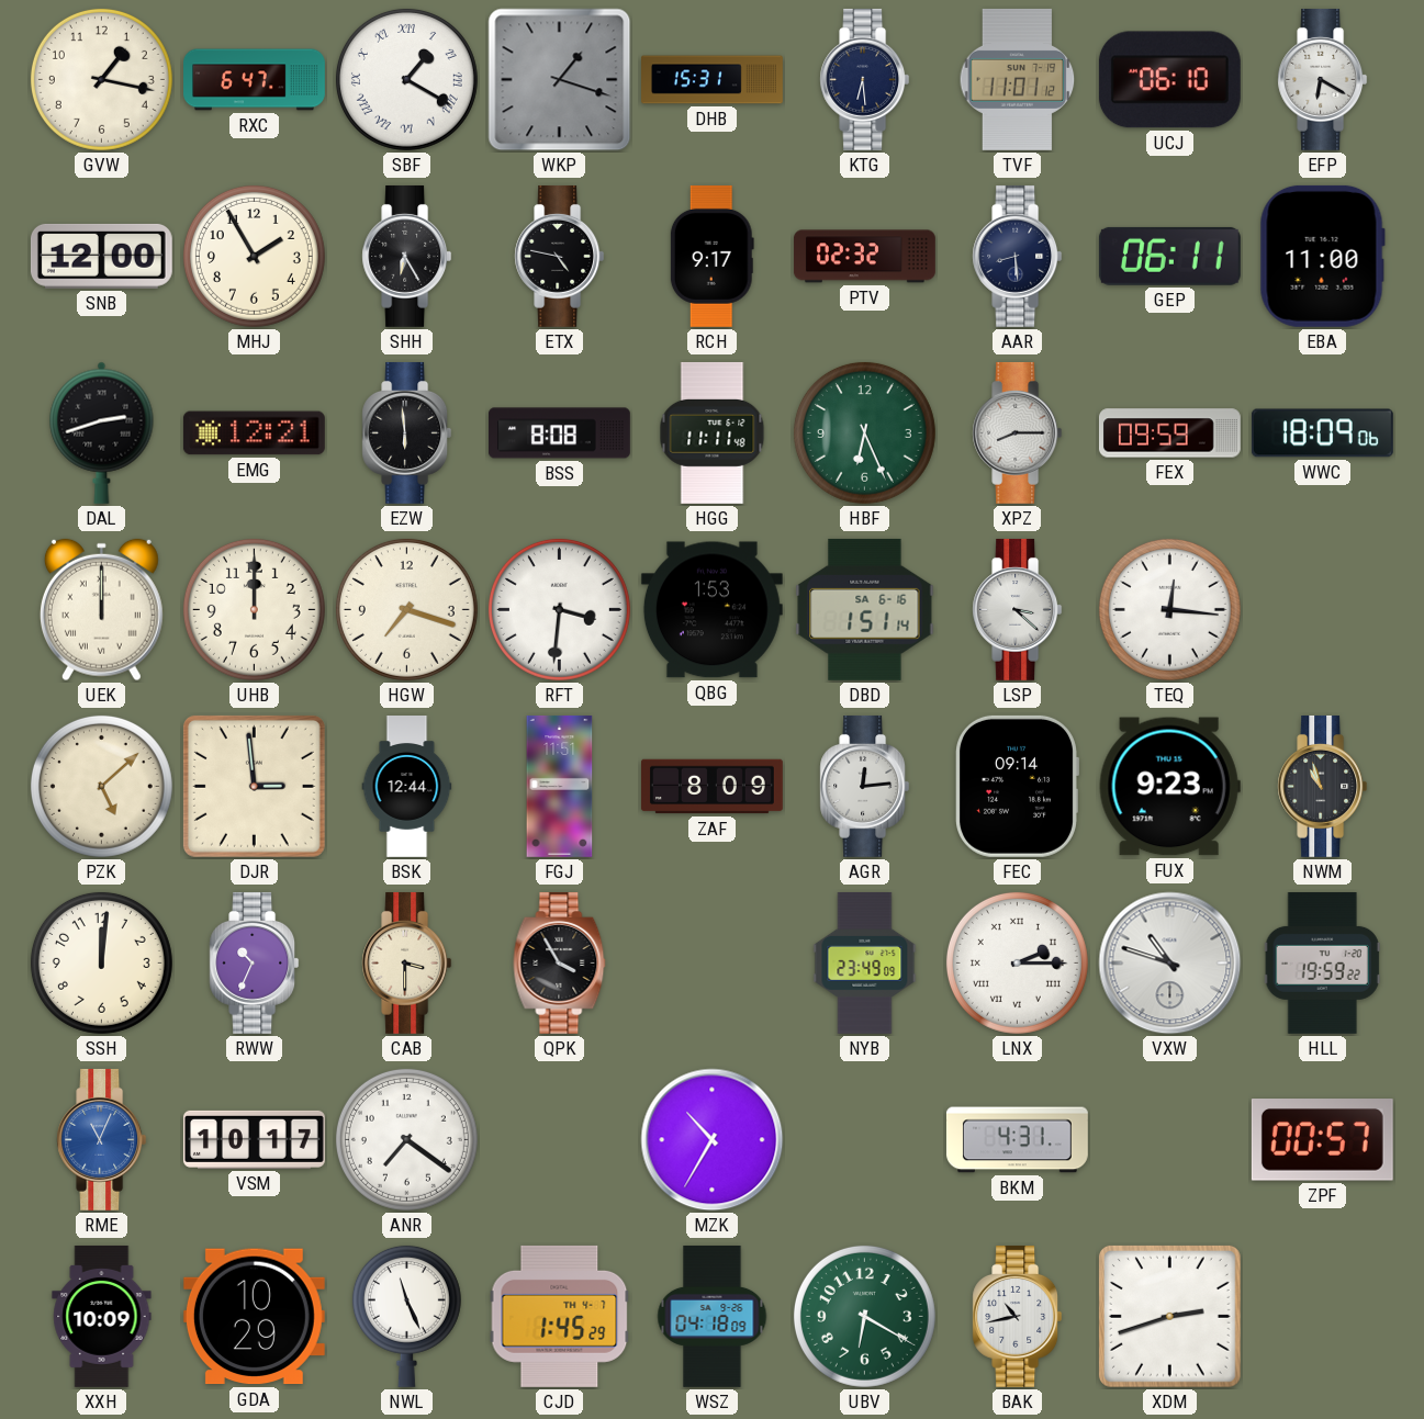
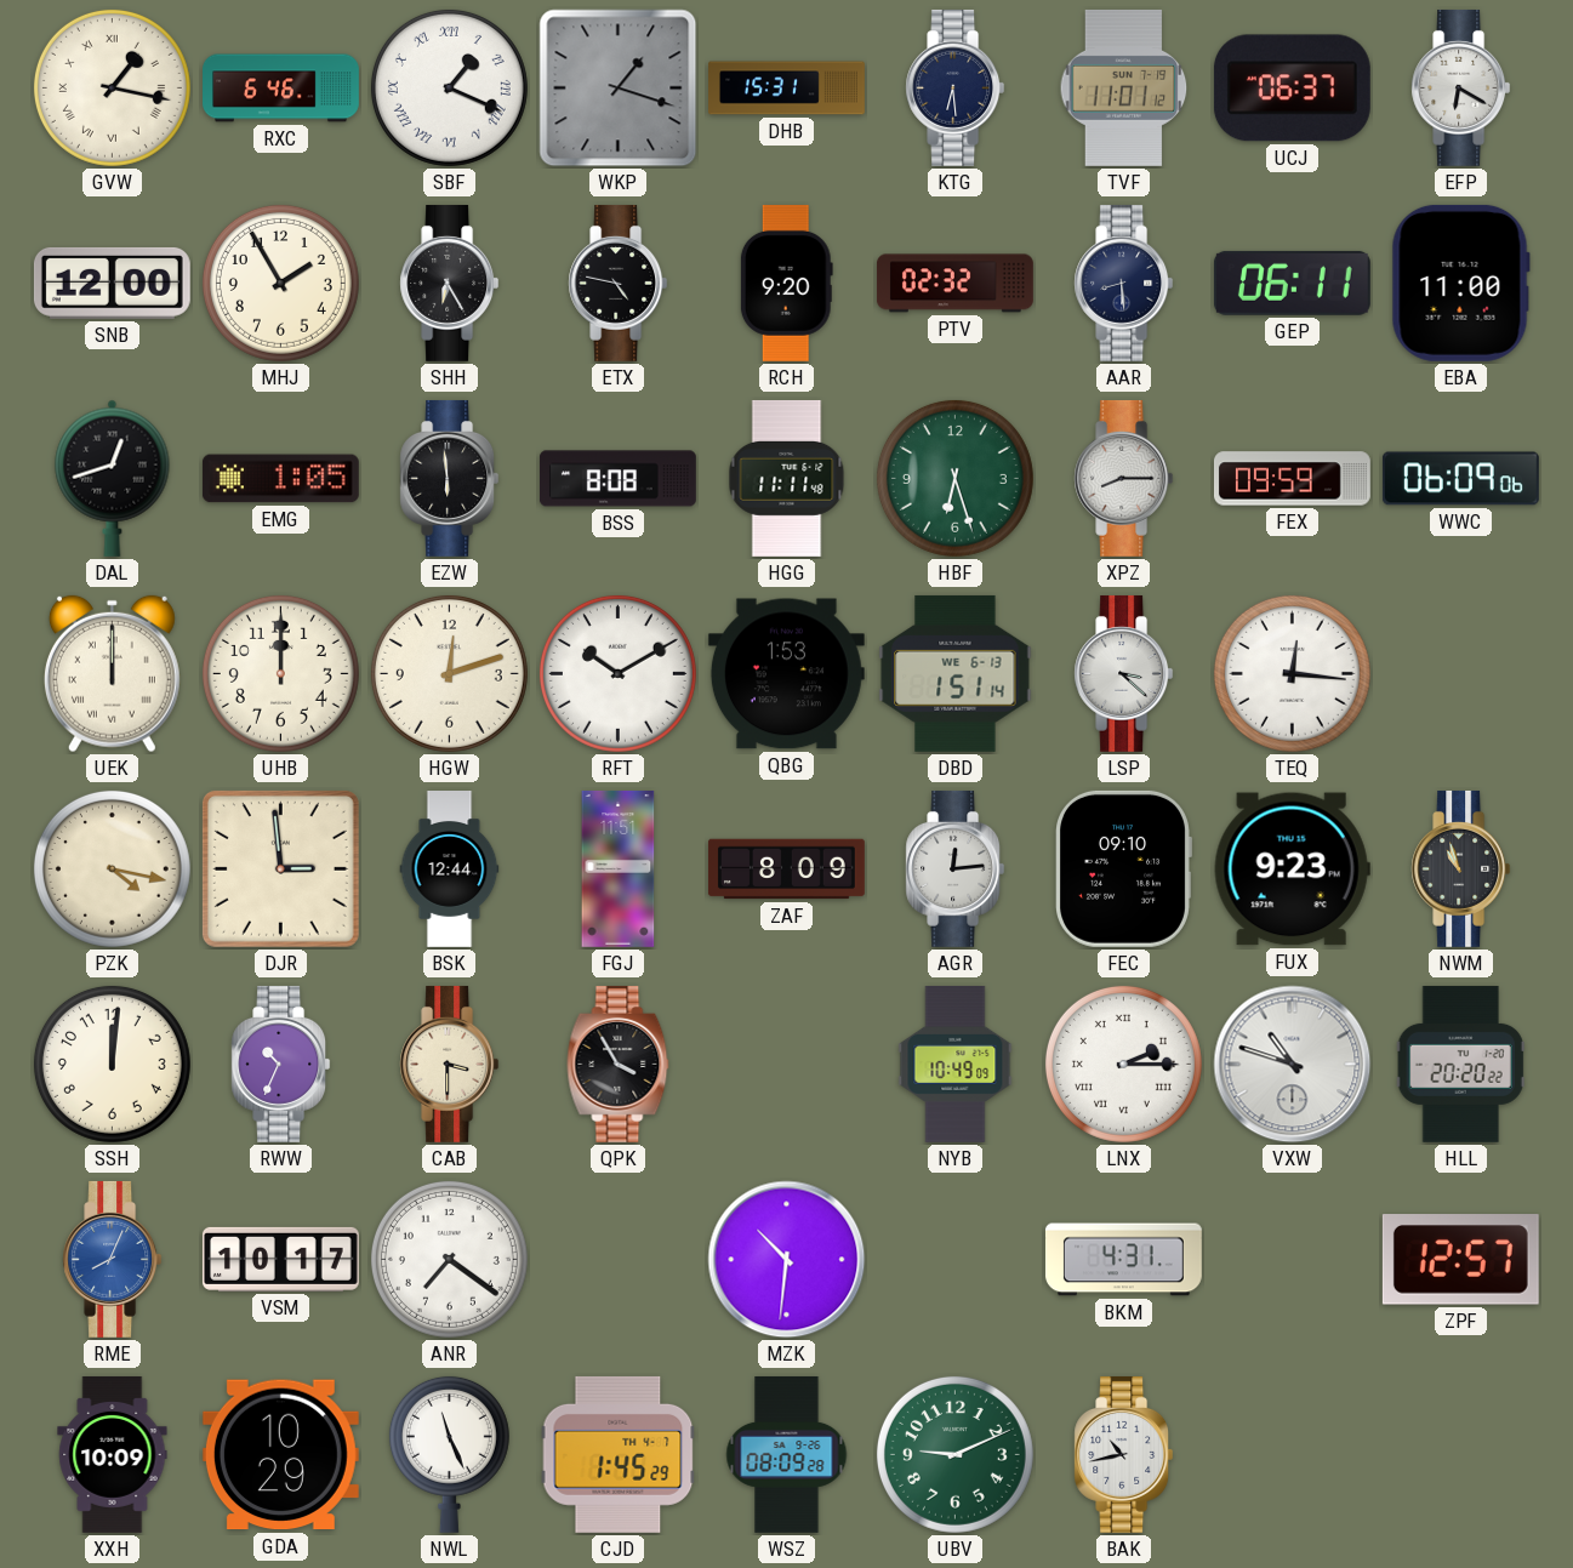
GVW numerals: Arabic -> Roman (112, 87)
RXC: 6:47 -> 6:46 (281, 89)
SBF: 1:20 -> 1:19 (449, 87)
UCJ: 06:10 -> 06:37 (1292, 89)
RCH: 9:17 -> 9:20 (786, 283)
DAL: 2:42 -> 12:42 (113, 478)
EMG: 12:21 -> 1:05 (280, 479)
HBF: 6:26 -> 6:27 (954, 478)
WWC: 18:09 -> 06:09 (1460, 479)
HGW: 7:18 -> 12:12 (449, 673)
RFT: 3:31 -> 10:10 (617, 673)
DBD date: SA 6-16 -> WE 6-13 (956, 673)
PZK: 5:08 -> 4:17 (112, 868)
FEC: 09:14 -> 09:10 (1124, 868)
NYB: 23:49 -> 10:49 (956, 1064)
HLL: 19:59 -> 20:20 (1460, 1064)
RME: 11:04 -> 8:04 (113, 1259)
MZK: 10:35 -> 10:31 (787, 1260)
ZPF: 00:57 -> 12:57 (1460, 1260)
WSZ: 04:18 -> 08:09 (787, 1454)
UBV: 6:20 -> 9:11 (954, 1454)
XDM: 2:42 -> none (1169, 1316)
